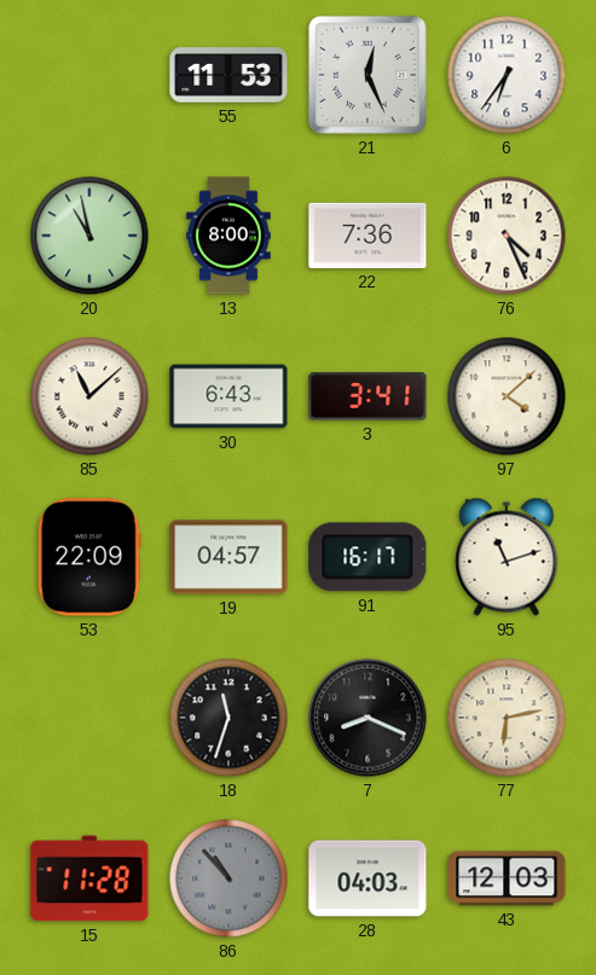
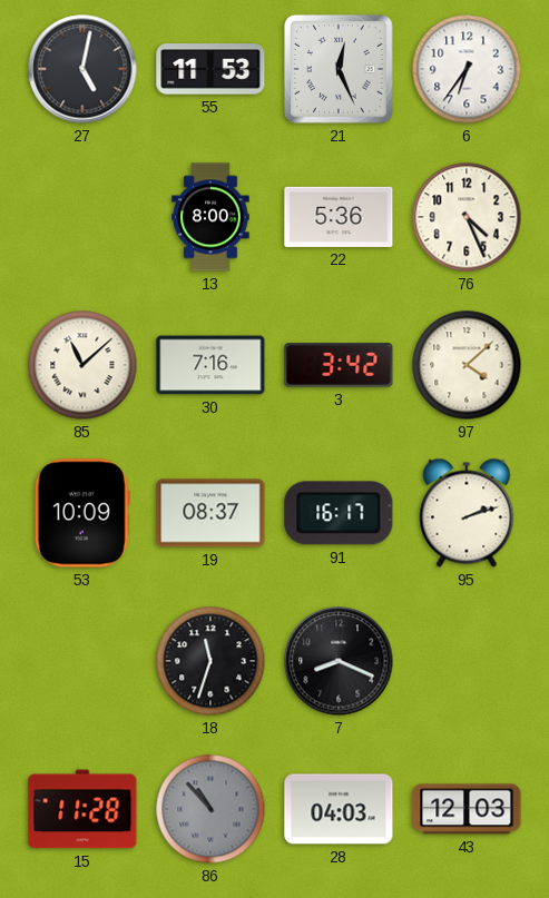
27: none -> 5:02 (82, 69)
20: 10:58 -> none (89, 236)
22: 7:36 -> 5:36 (339, 217)
30: 6:43 -> 7:16 (210, 365)
3: 3:41 -> 3:42 (339, 365)
53: 22:09 -> 10:09 (82, 513)
19: 04:57 -> 08:37 (210, 513)
95: 11:12 -> 2:12 (467, 513)
77: 6:13 -> none (507, 718)
